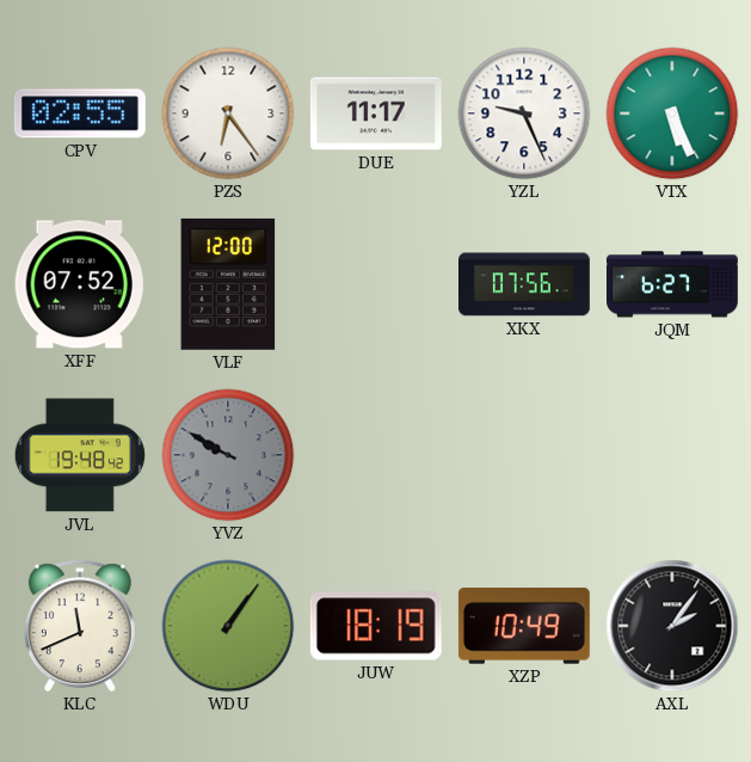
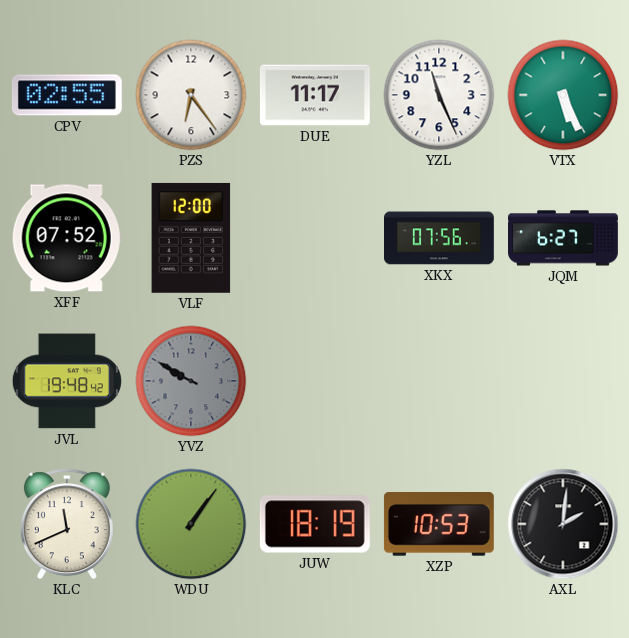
YZL: 9:26 -> 11:26 (439, 95)
XZP: 10:49 -> 10:53 (439, 524)
AXL: 2:06 -> 2:01 (563, 524)
